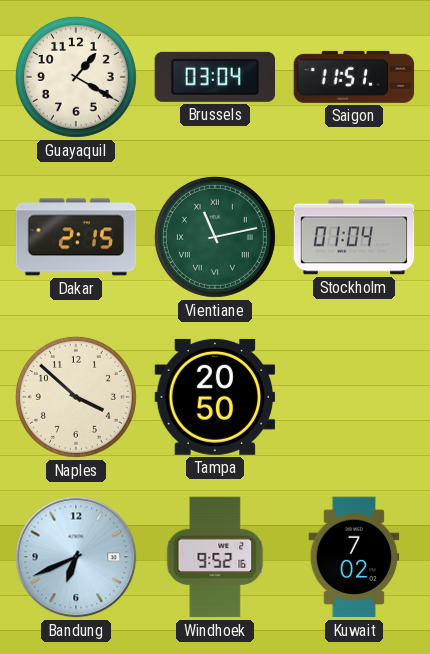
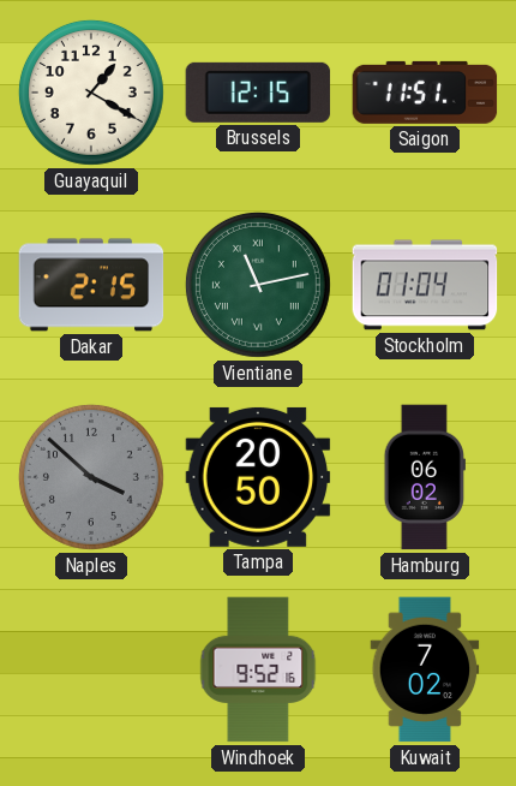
Brussels: 03:04 -> 12:15 (258, 93)
Naples dial: cream -> grey (91, 477)
Hamburg: none -> 06:02 (425, 477)
Bandung: 6:41 -> none (76, 557)
